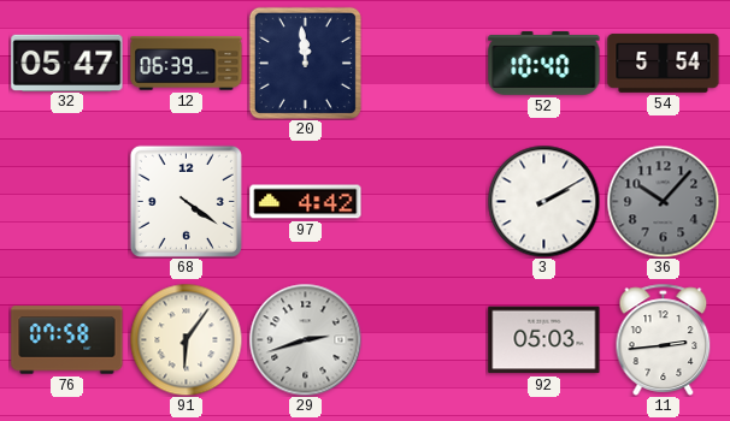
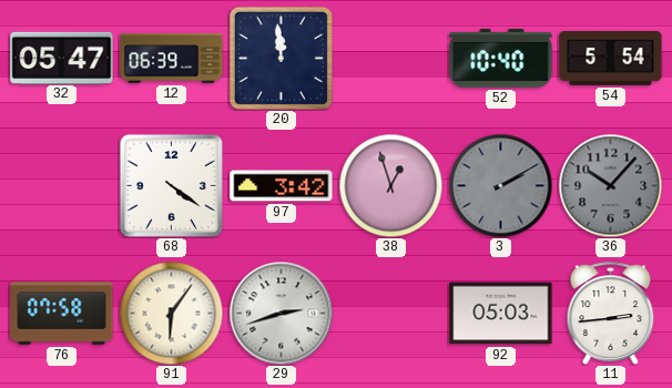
97: 4:42 -> 3:42 (282, 186)
38: none -> 12:57 (390, 185)
3 dial: white -> grey (500, 185)
